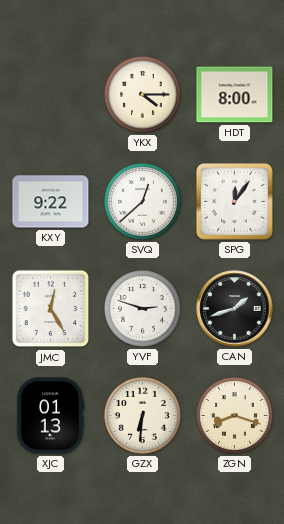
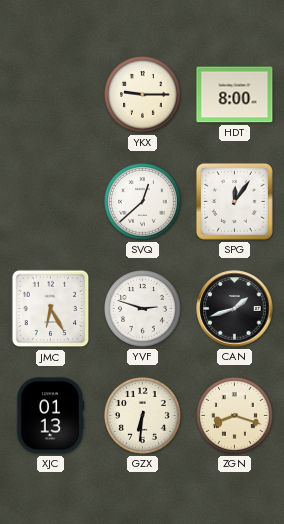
YKX: 4:15 -> 9:15 (143, 95)
KXY: 9:22 -> none (51, 202)
JMC: 12:25 -> 6:25 (51, 309)
